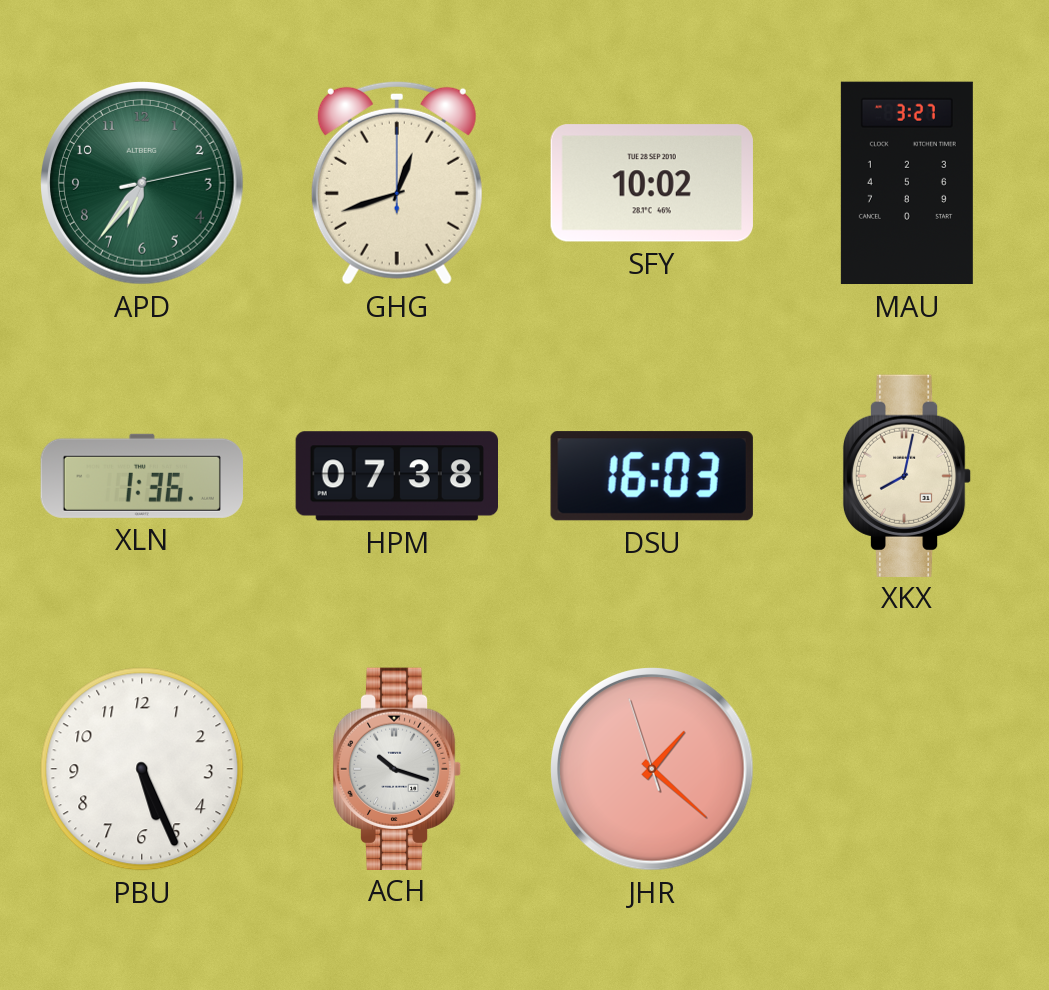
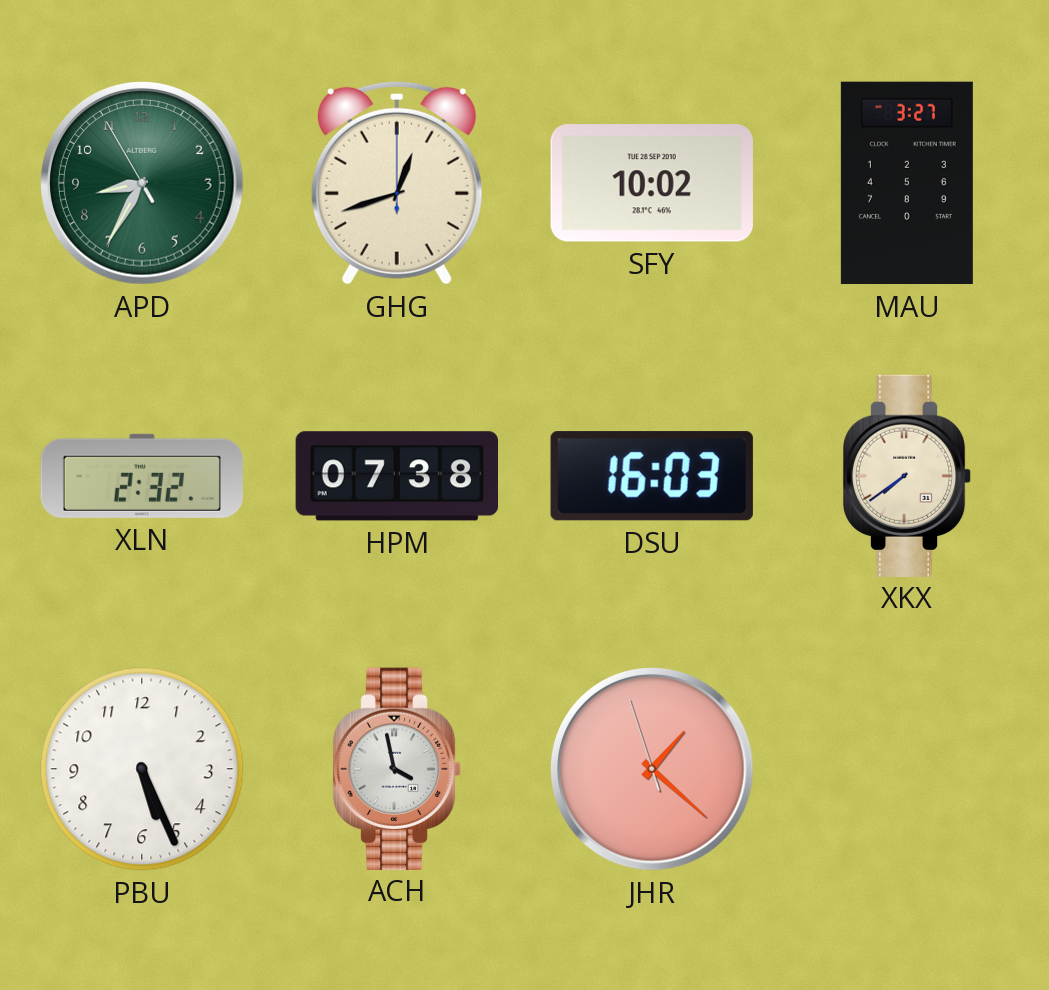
APD: 6:36 -> 8:34 (143, 184)
XLN: 1:36 -> 2:32 (141, 476)
XKX: 8:02 -> 7:39 (907, 475)
ACH: 10:18 -> 3:58 (397, 768)
